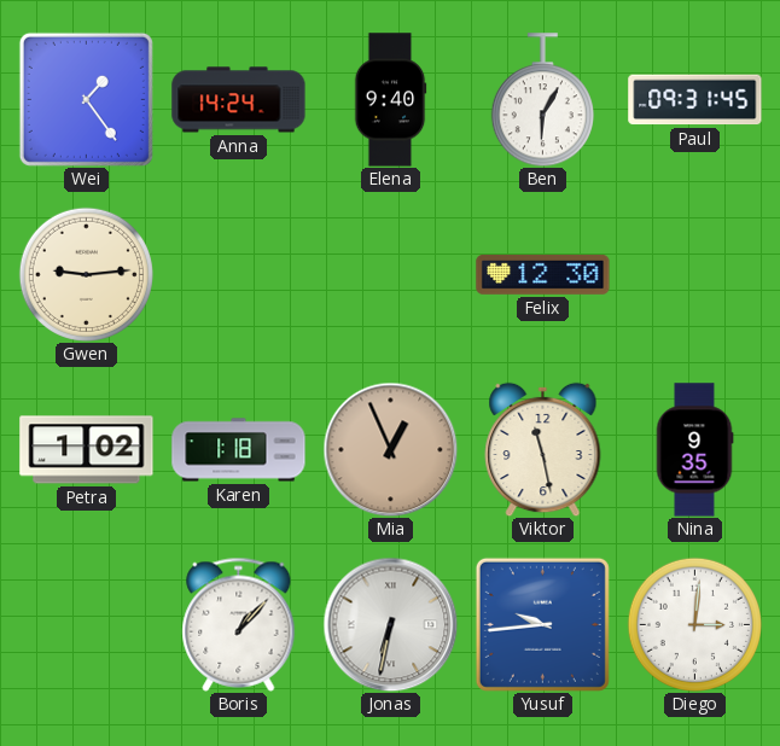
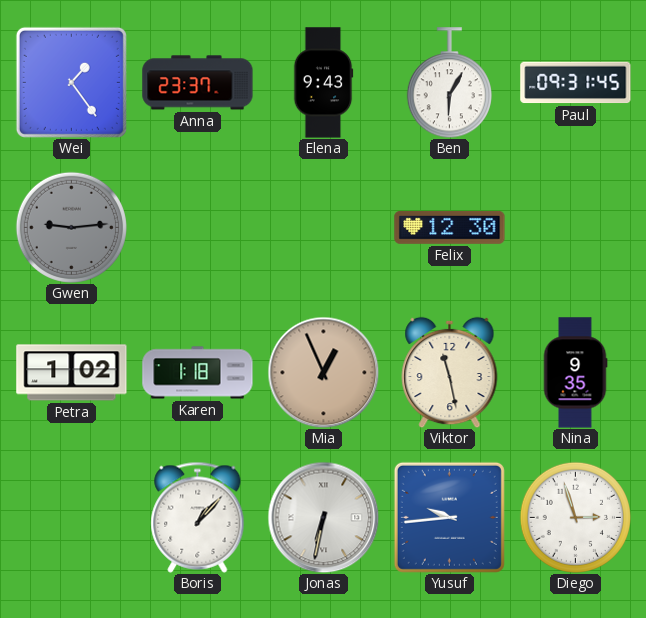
Anna: 14:24 -> 23:37 (198, 83)
Elena: 9:40 -> 9:43 (323, 83)
Gwen dial: cream -> grey (71, 227)
Diego: 3:01 -> 2:57 (575, 517)
